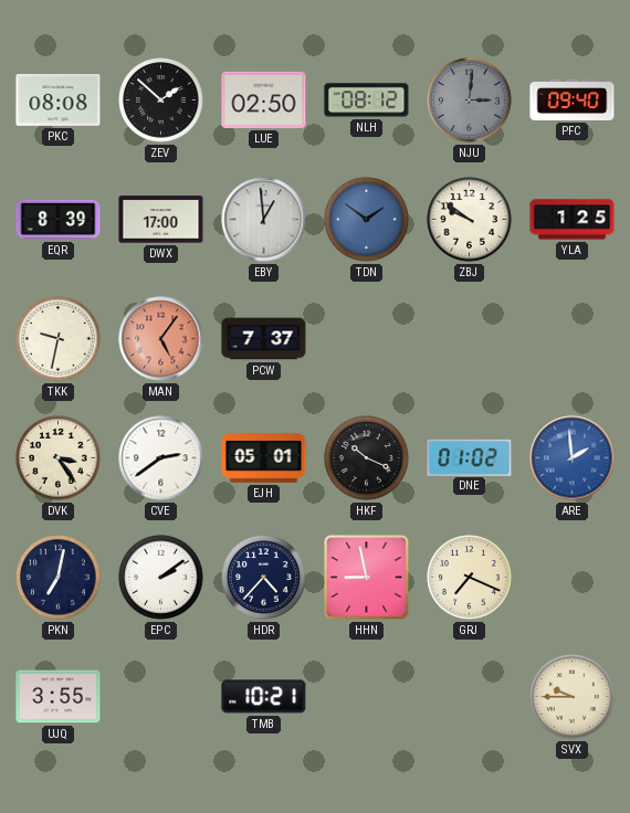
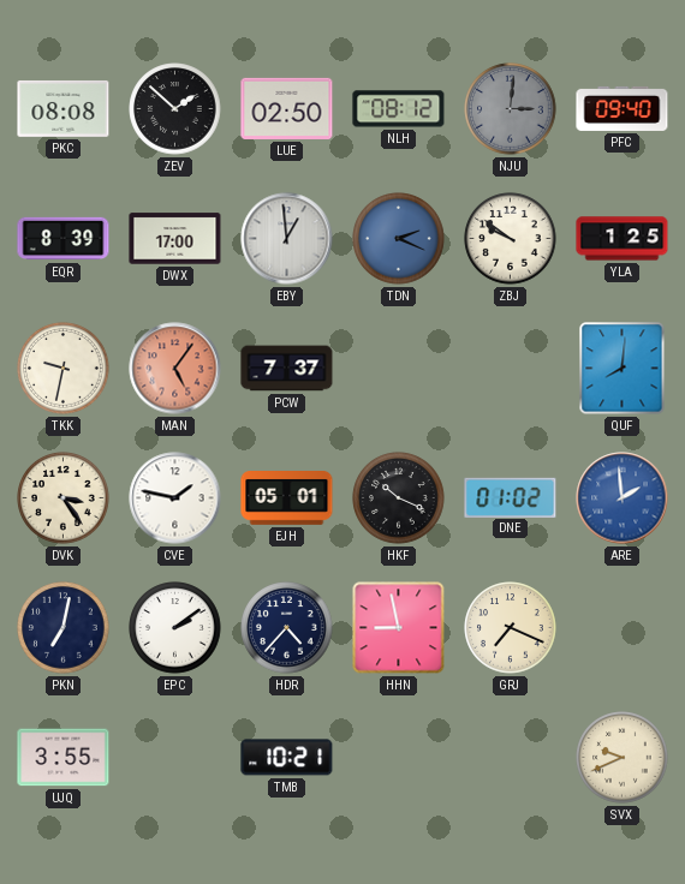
TDN: 1:51 -> 2:19 (399, 239)
QUF: none -> 8:01 (623, 369)
CVE: 2:39 -> 1:47 (175, 498)
SVX: 9:45 -> 9:41 (623, 758)
